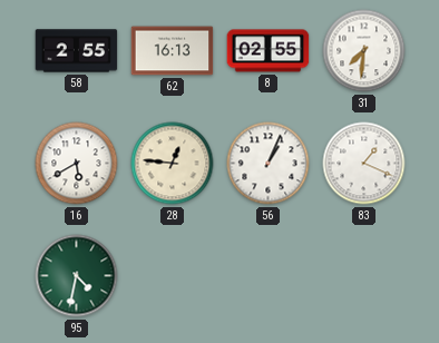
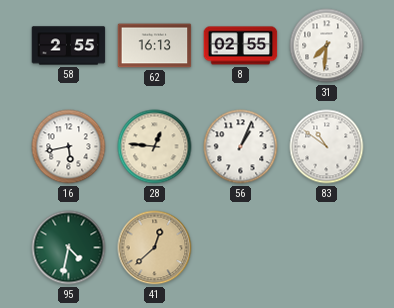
16: 5:40 -> 5:43 (69, 147)
83: 1:19 -> 10:51 (327, 147)
41: none -> 12:38 (155, 248)
